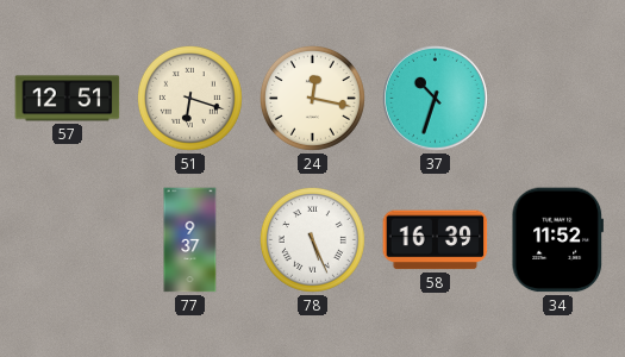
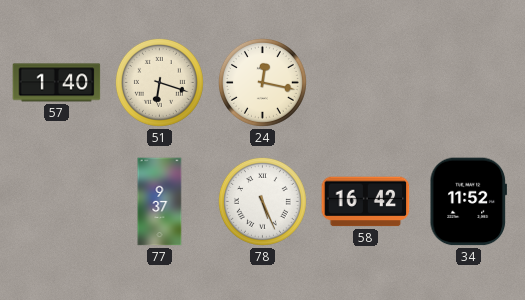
57: 12:51 -> 1:40 (57, 83)
37: 10:33 -> none (435, 98)
58: 16:39 -> 16:42 (366, 202)
